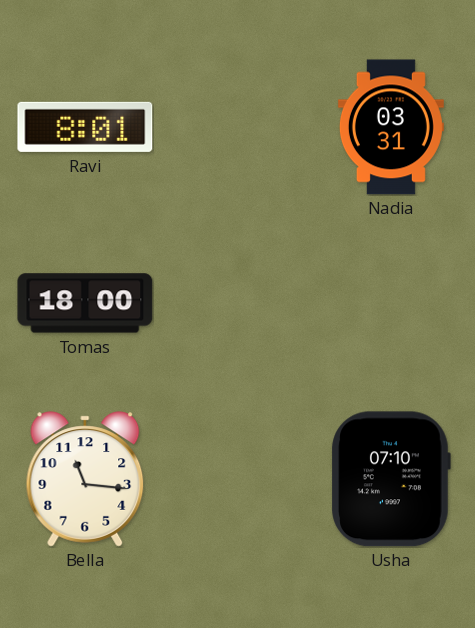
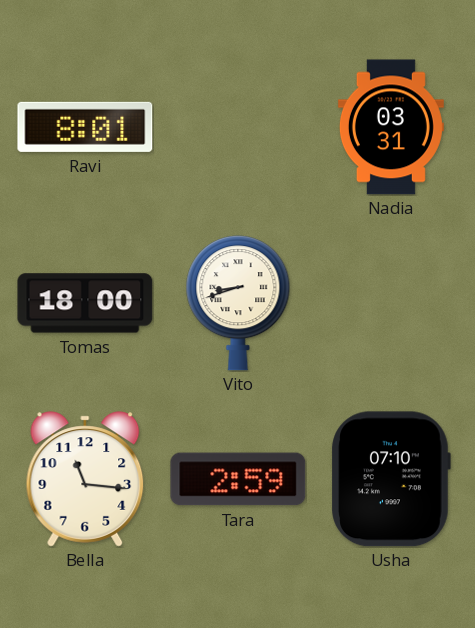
Vito: none -> 8:42 (238, 303)
Tara: none -> 2:59 (238, 479)
